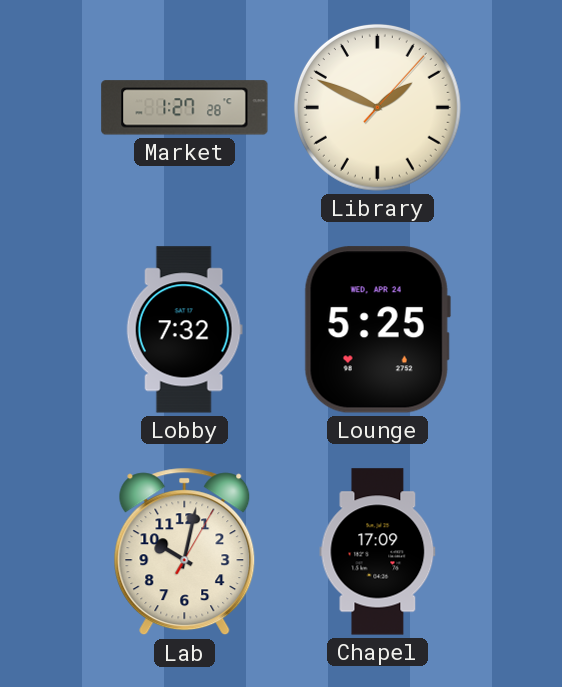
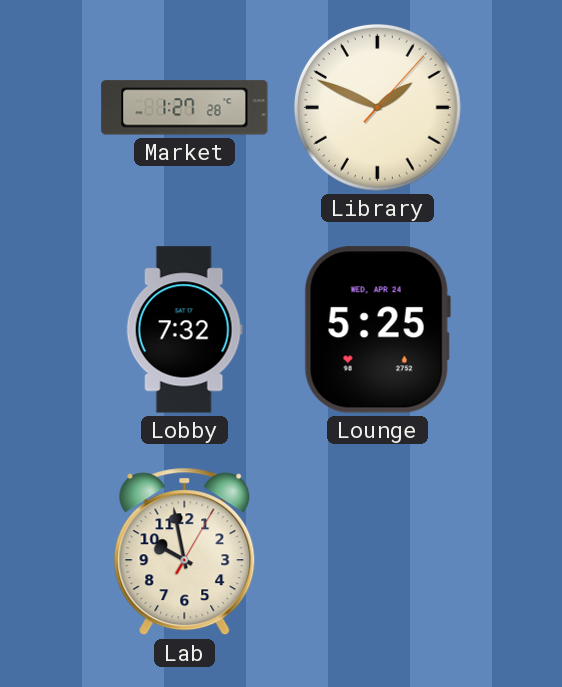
Lab: 10:02 -> 9:58 (185, 552)
Chapel: 17:09 -> none (378, 552)
